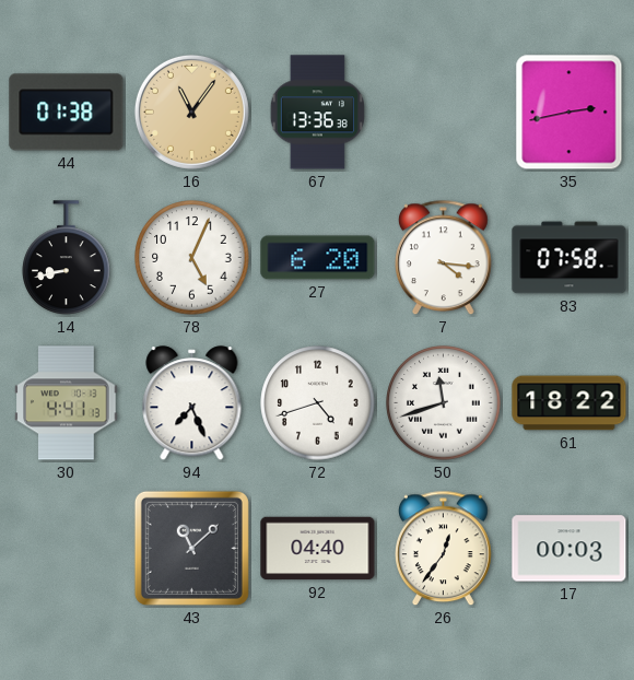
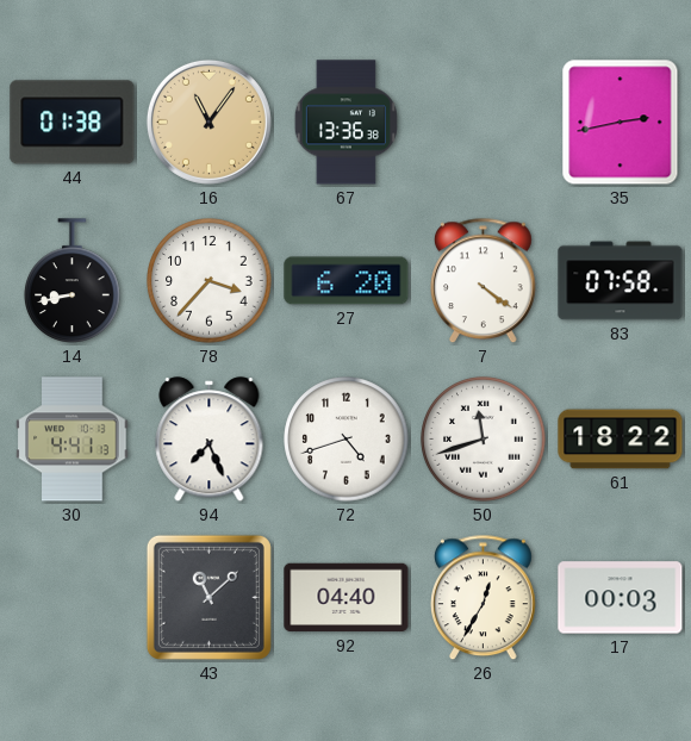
78: 5:04 -> 3:37 (210, 281)
7: 4:16 -> 4:21 (484, 281)
26: 12:36 -> 12:35 (484, 598)
